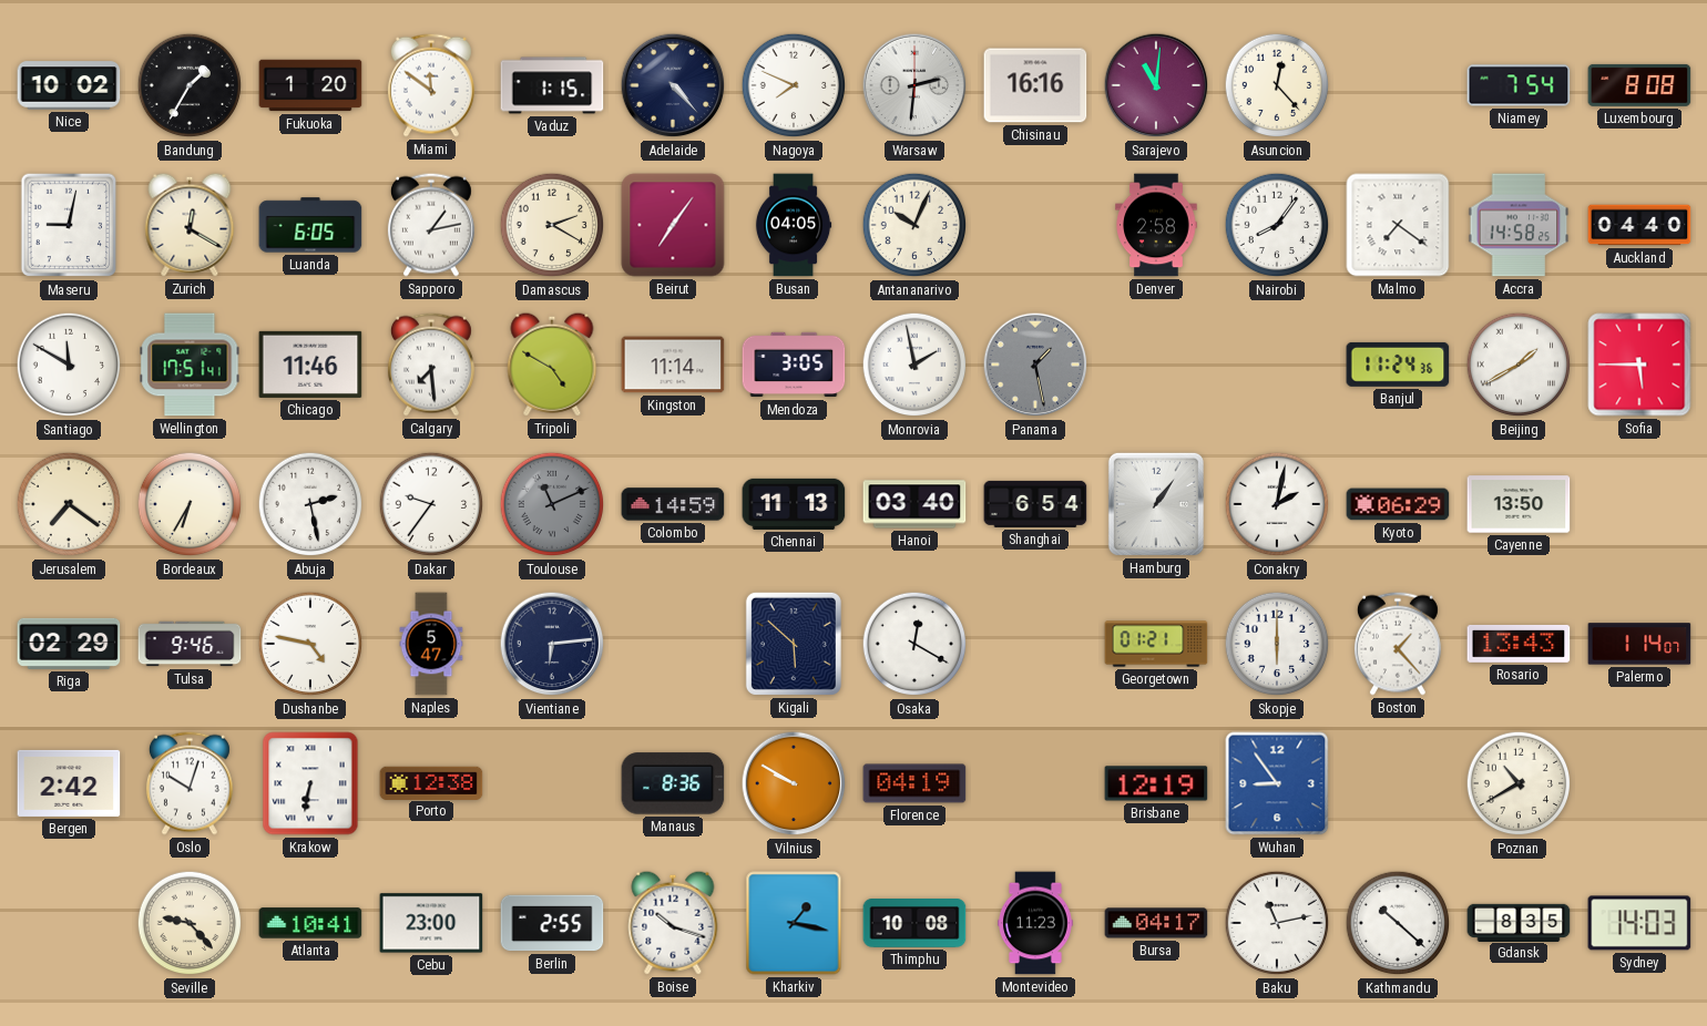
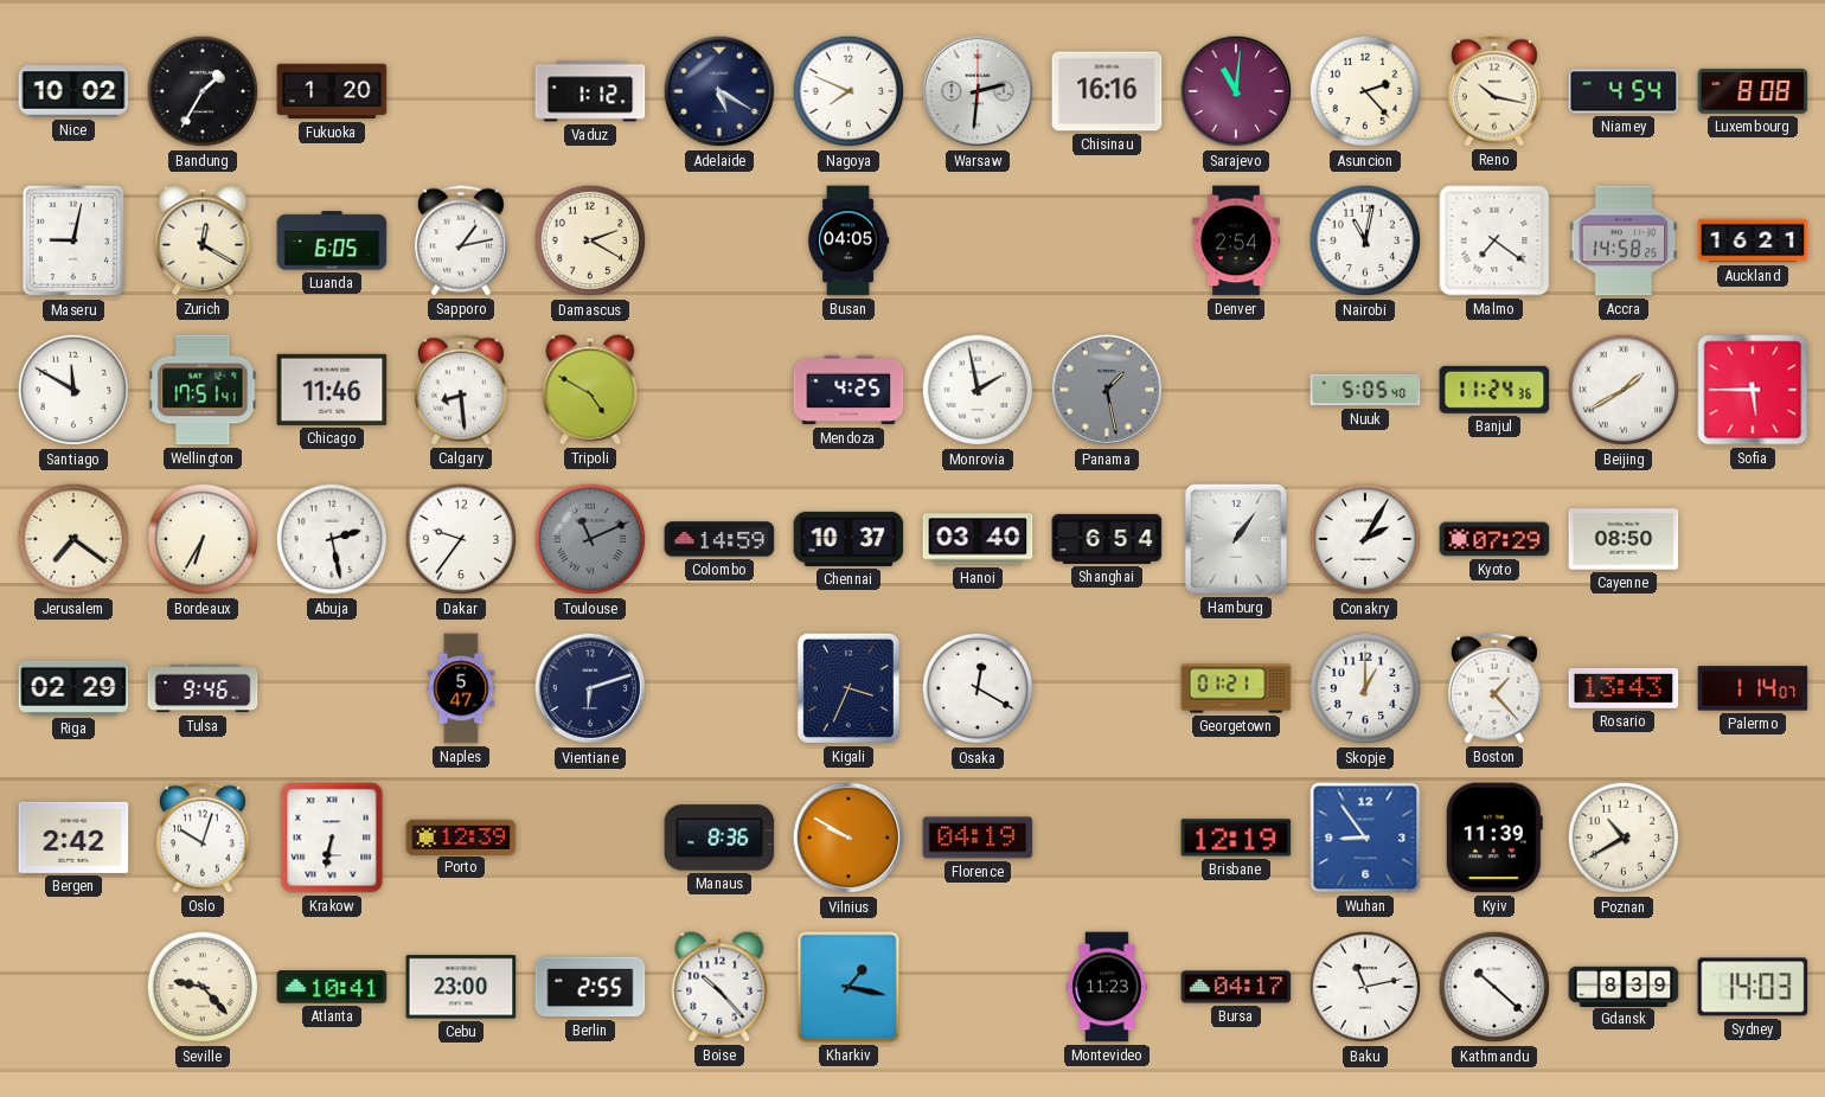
Miami: 11:51 -> none (431, 85)
Vaduz: 1:15 -> 1:12 (590, 91)
Adelaide: 4:23 -> 5:20 (719, 91)
Asuncion: 12:23 -> 2:23 (1365, 91)
Reno: none -> 10:17 (1494, 91)
Niamey: 7:54 -> 4:54 (1624, 91)
Beirut: 7:06 -> none (673, 225)
Antananarivo: 10:04 -> none (914, 225)
Denver: 2:58 -> 2:54 (1236, 240)
Nairobi: 8:06 -> 11:02 (1365, 240)
Auckland: 04:40 -> 16:21 (1753, 240)
Calgary: 7:29 -> 8:29 (461, 390)
Kingston: 11:14 -> none (673, 365)
Mendoza: 3:05 -> 4:25 (849, 390)
Nuuk: none -> 5:05 (1365, 390)
Chennai: 11:13 -> 10:37 (849, 539)
Conakry: 2:02 -> 2:05 (1365, 539)
Kyoto: 06:29 -> 07:29 (1494, 539)
Cayenne: 13:50 -> 08:50 (1624, 539)
Dushanbe: 4:47 -> none (310, 644)
Vientiane: 6:14 -> 6:12 (590, 688)
Kigali: 5:52 -> 3:34 (849, 688)
Skopje: 6:00 -> 1:00 (1365, 688)
Porto: 12:38 -> 12:39 (461, 836)
Kyiv: none -> 11:39 (1494, 838)
Boise: 10:18 -> 10:23 (719, 987)
Thimphu: 10:08 -> none (914, 924)
Gdansk: 8:35 -> 8:39 (1624, 986)
